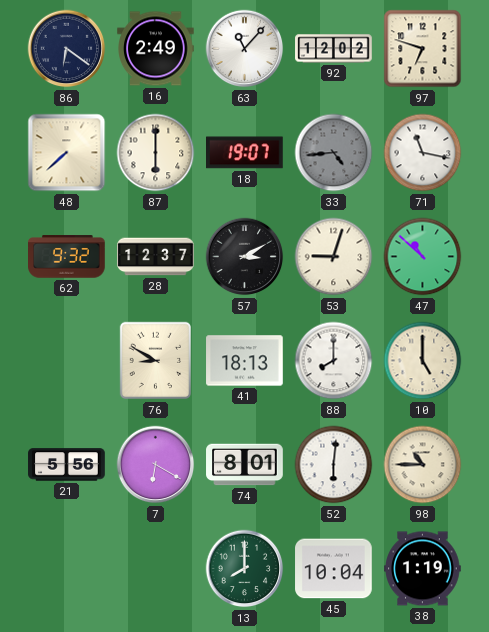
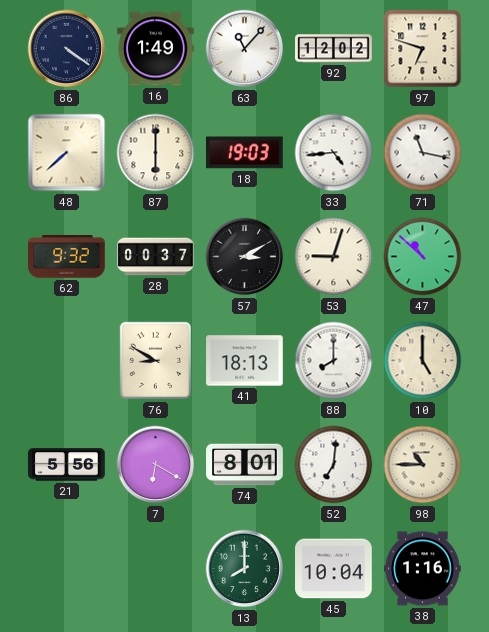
86: 6:21 -> 4:21 (67, 49)
16: 2:49 -> 1:49 (156, 49)
18: 19:07 -> 19:03 (245, 153)
33 dial: grey -> white (334, 153)
28: 12:37 -> 00:37 (156, 257)
52: 6:01 -> 7:01 (334, 465)
38: 1:19 -> 1:16 (423, 569)
